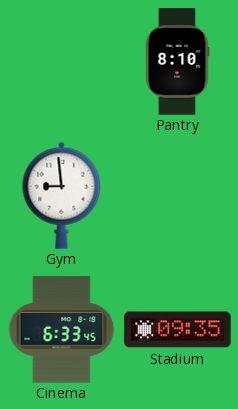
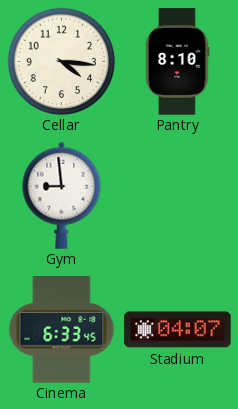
Cellar: none -> 4:16 (61, 61)
Stadium: 09:35 -> 04:07 (178, 330)
